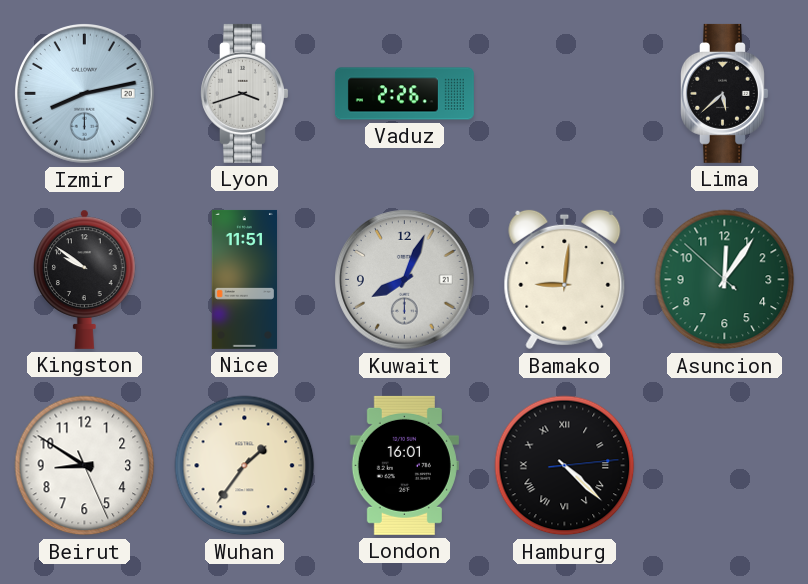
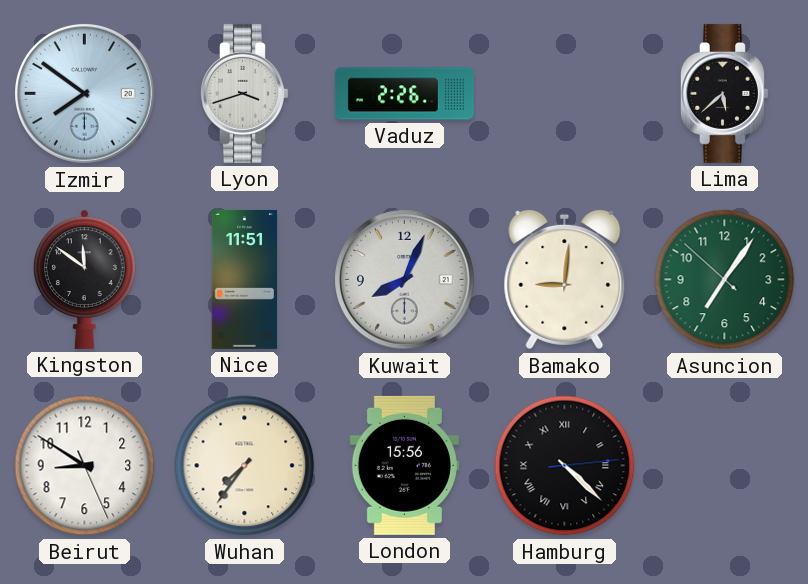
Izmir: 8:13 -> 7:51 (85, 94)
Kingston: 9:51 -> 11:51 (85, 279)
Asuncion: 12:05 -> 7:05 (725, 280)
Wuhan: 1:36 -> 7:36 (245, 466)
London: 16:01 -> 15:56 (404, 465)
